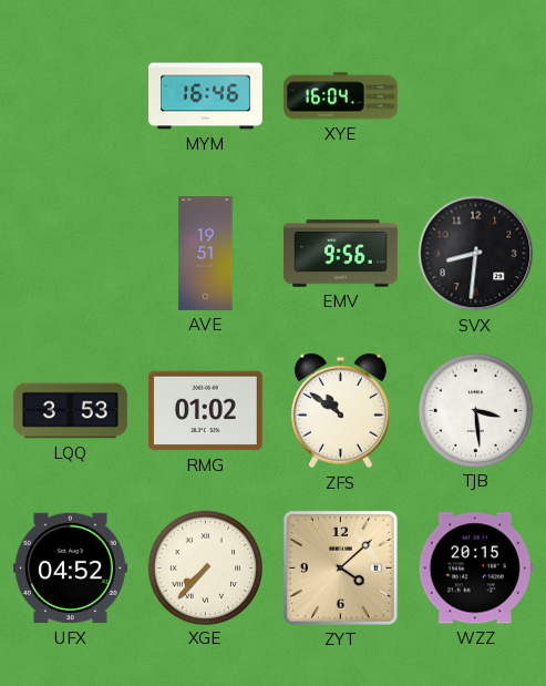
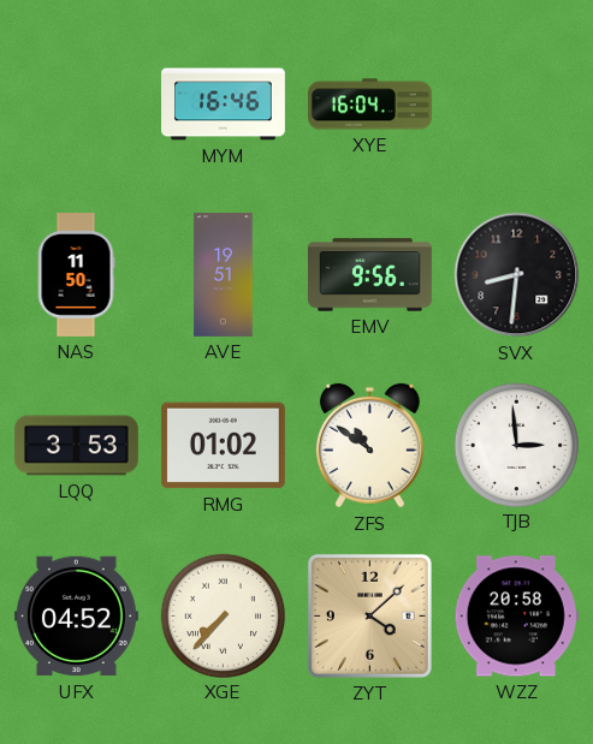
NAS: none -> 11:50 (76, 275)
TJB: 3:29 -> 2:59 (516, 445)
WZZ: 20:15 -> 20:58 (516, 617)
